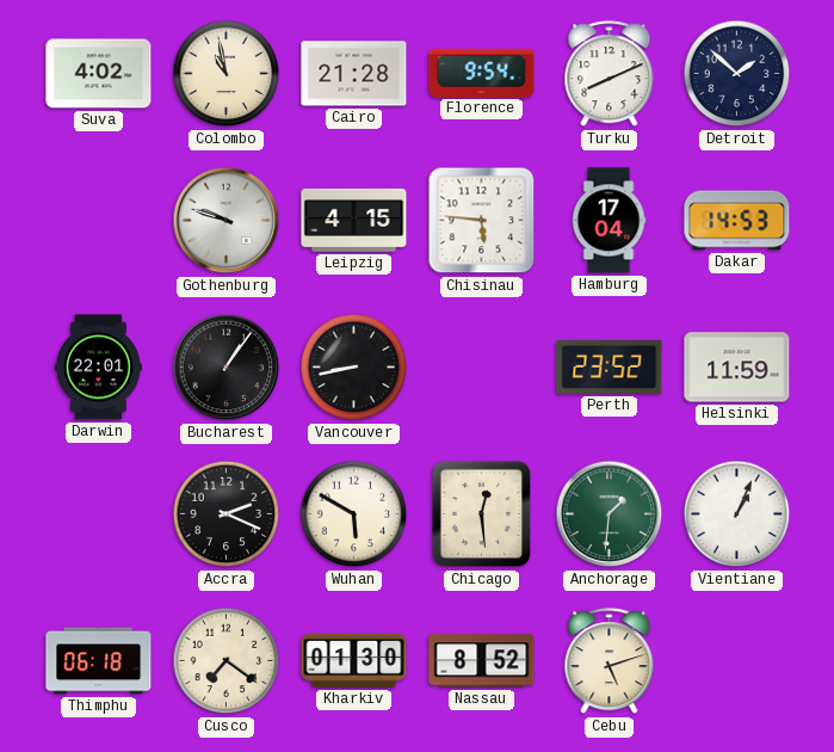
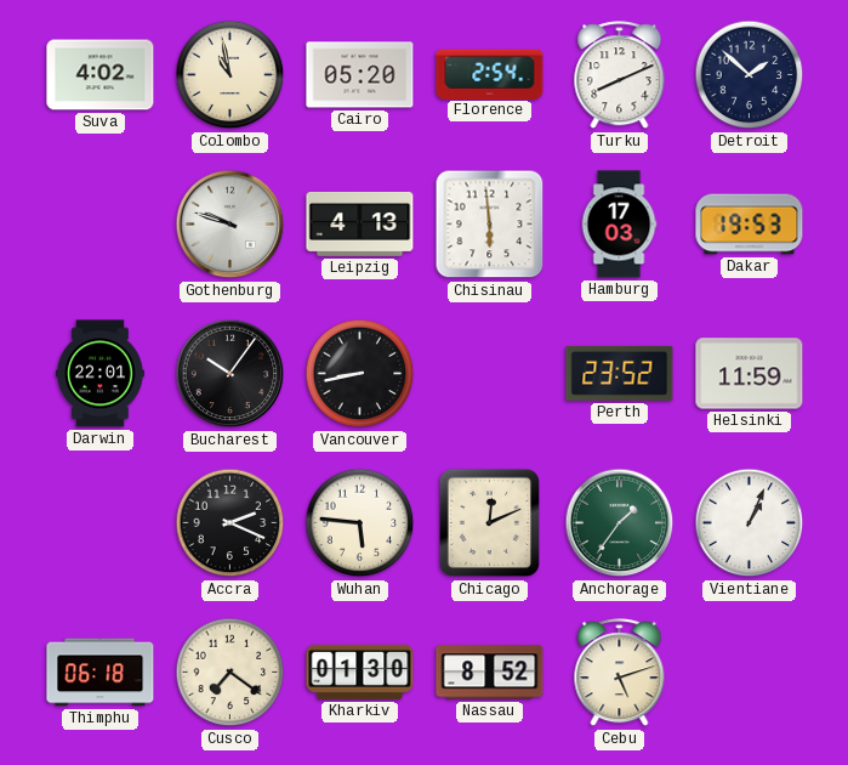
Cairo: 21:28 -> 05:20 (360, 75)
Florence: 9:54 -> 2:54 (490, 74)
Leipzig: 4:15 -> 4:13 (360, 223)
Chisinau: 5:46 -> 5:59 (490, 225)
Hamburg: 17:04 -> 17:03 (619, 225)
Dakar: 14:53 -> 19:53 (750, 225)
Bucharest: 1:06 -> 10:06 (231, 374)
Wuhan: 5:50 -> 5:46 (360, 523)
Chicago: 12:29 -> 12:11 (489, 523)
Anchorage: 1:31 -> 1:36 (620, 523)
